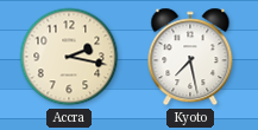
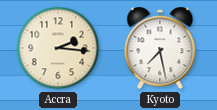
Accra: 2:17 -> 2:16 (58, 48)
